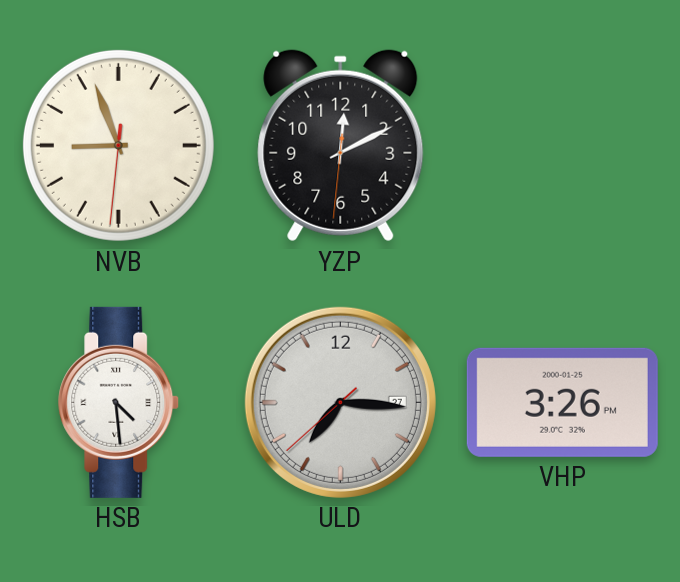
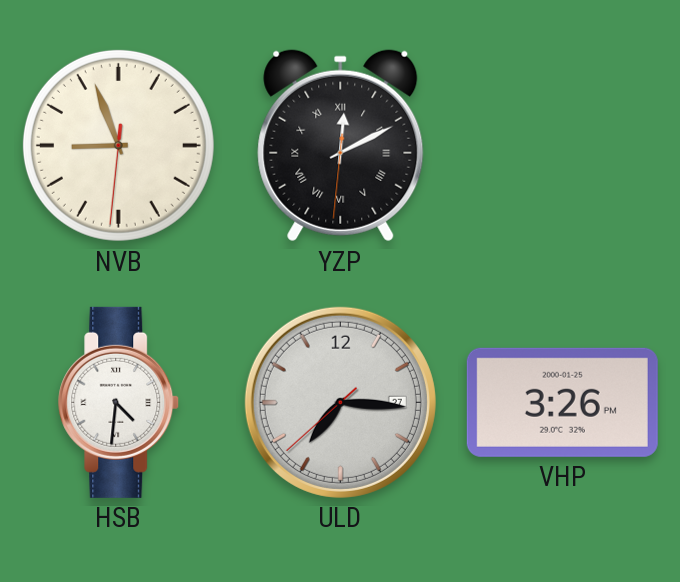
YZP numerals: Arabic -> Roman (341, 146)
HSB: 4:29 -> 4:31 (119, 402)
